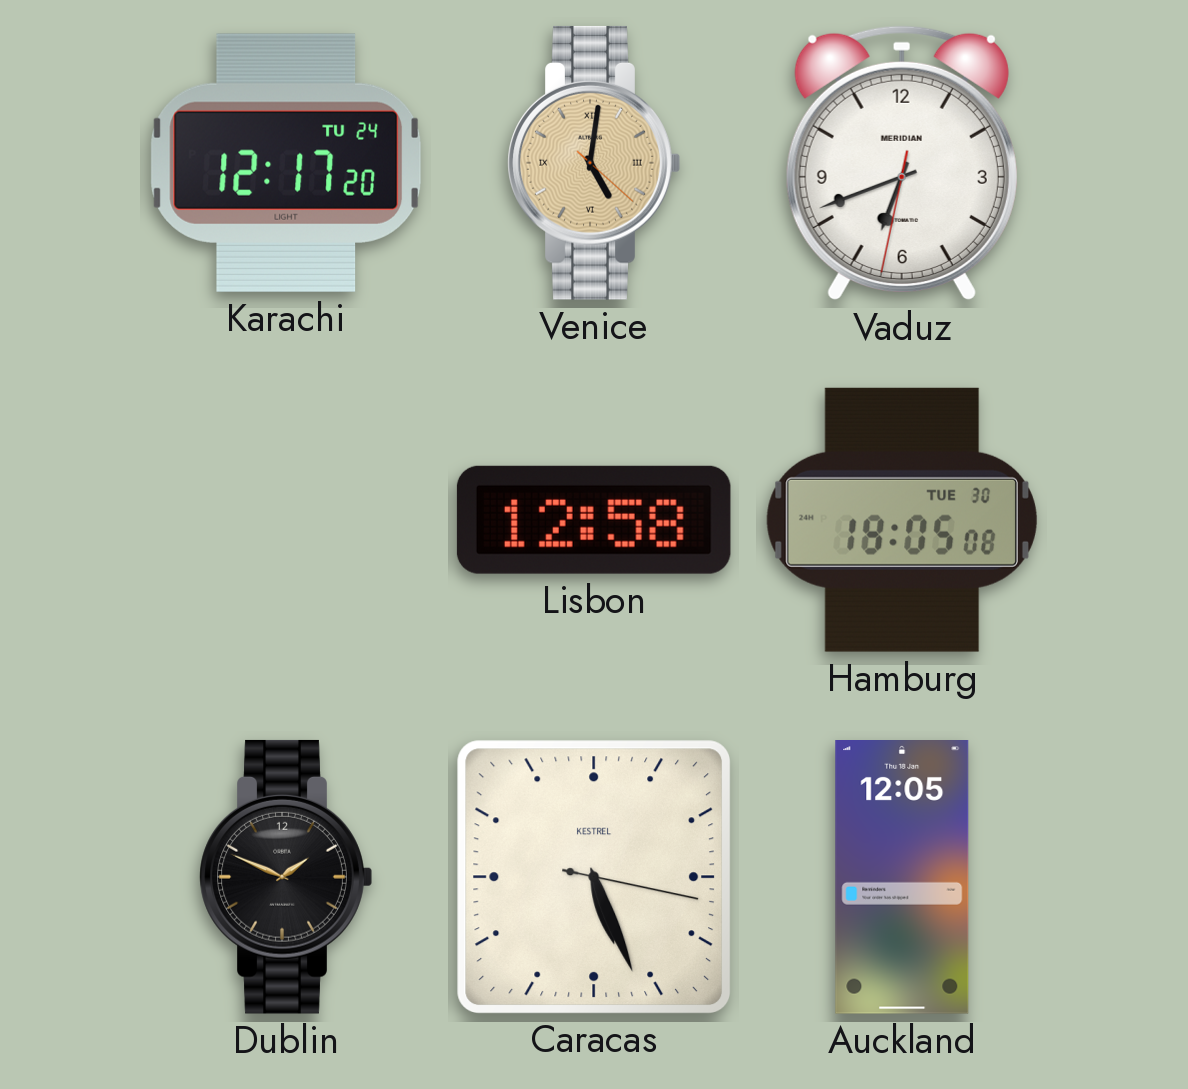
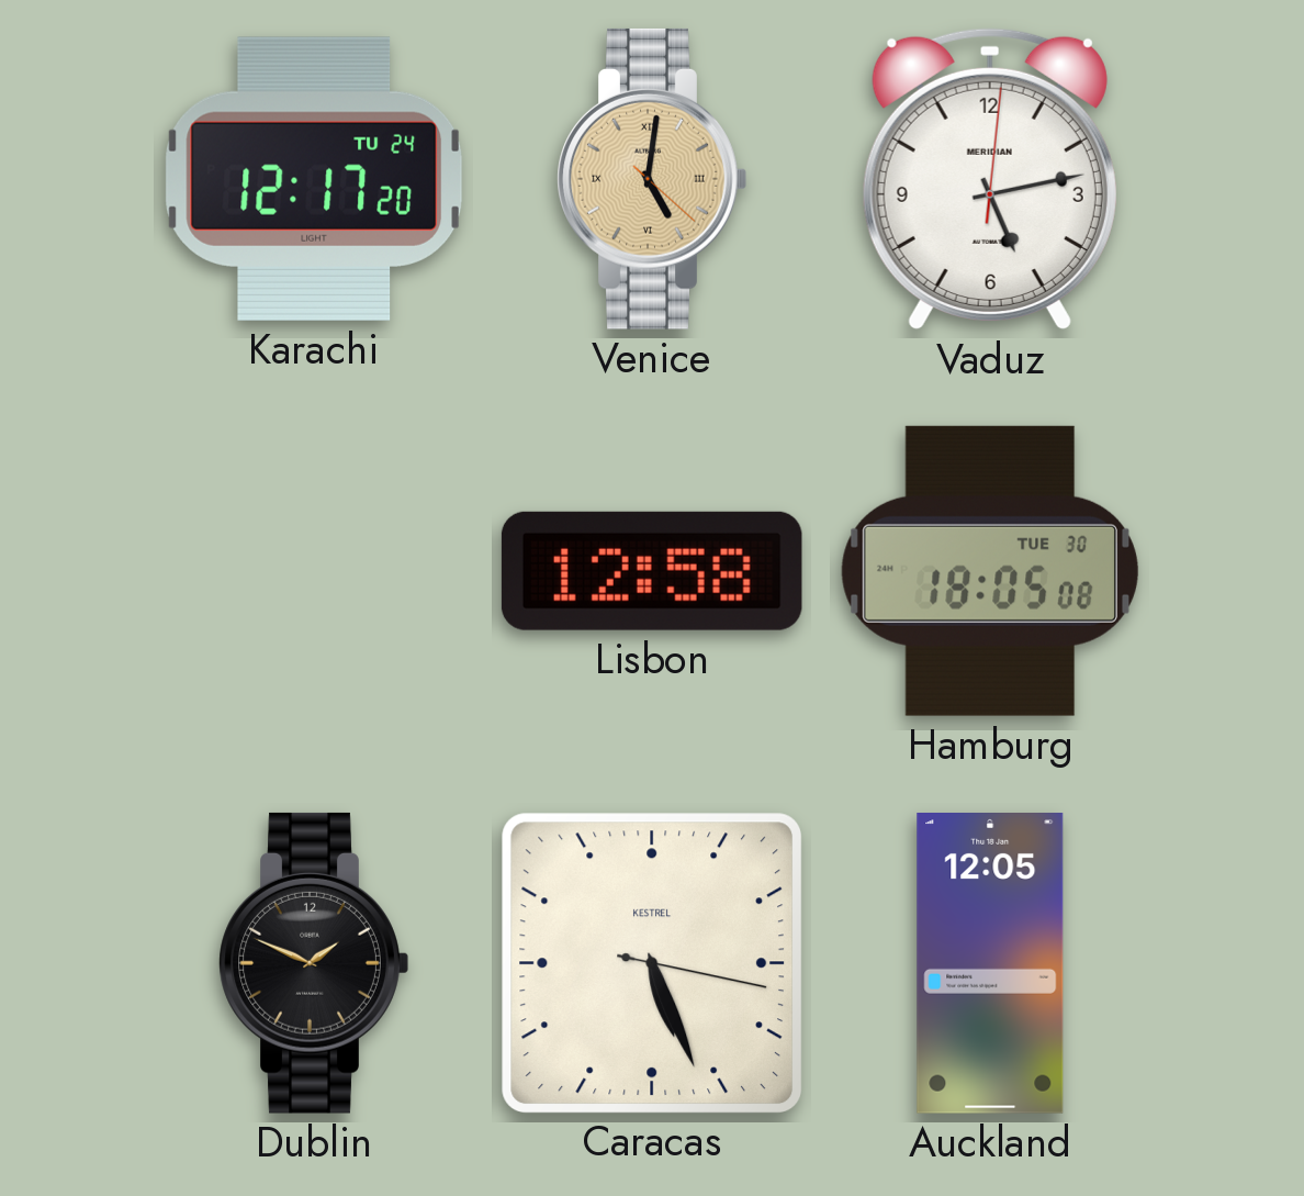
Vaduz: 6:41 -> 5:13 (990, 179)
